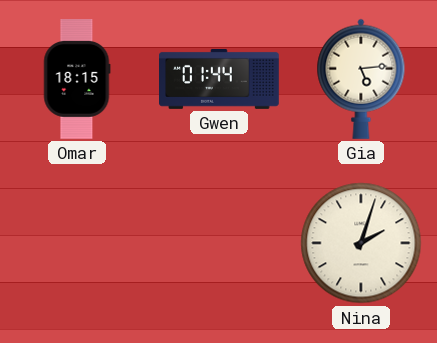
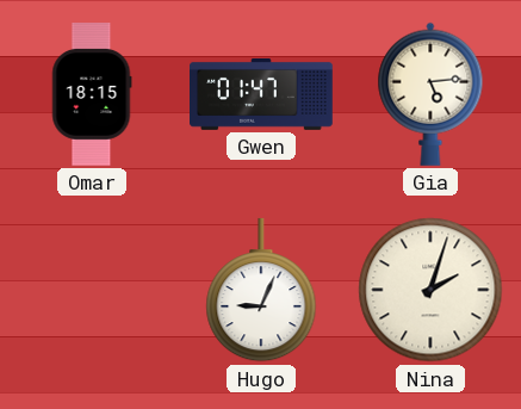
Gwen: 01:44 -> 01:47 (262, 94)
Hugo: none -> 9:04 (261, 290)
